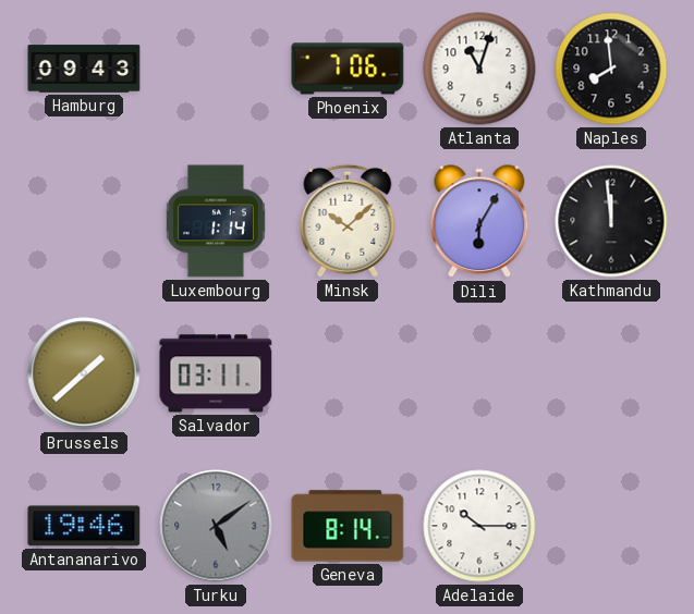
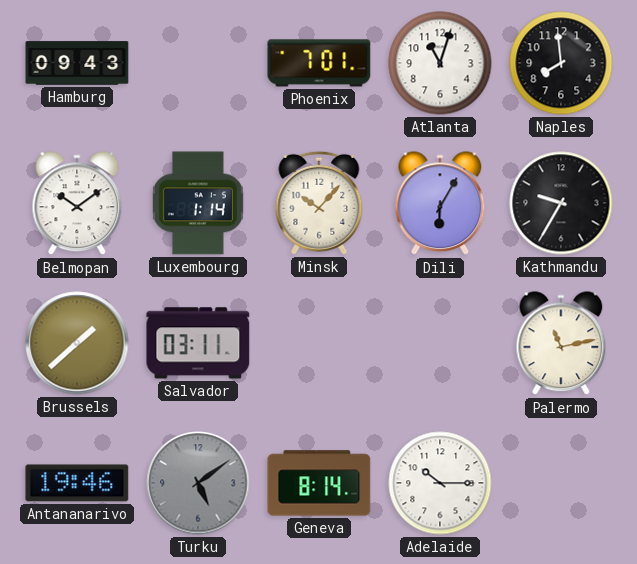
Phoenix: 7:06 -> 7:01 (319, 63)
Belmopan: none -> 10:09 (77, 204)
Minsk: 10:08 -> 10:07 (319, 203)
Kathmandu: 11:59 -> 9:35 (561, 203)
Palermo: none -> 11:13 (561, 344)
